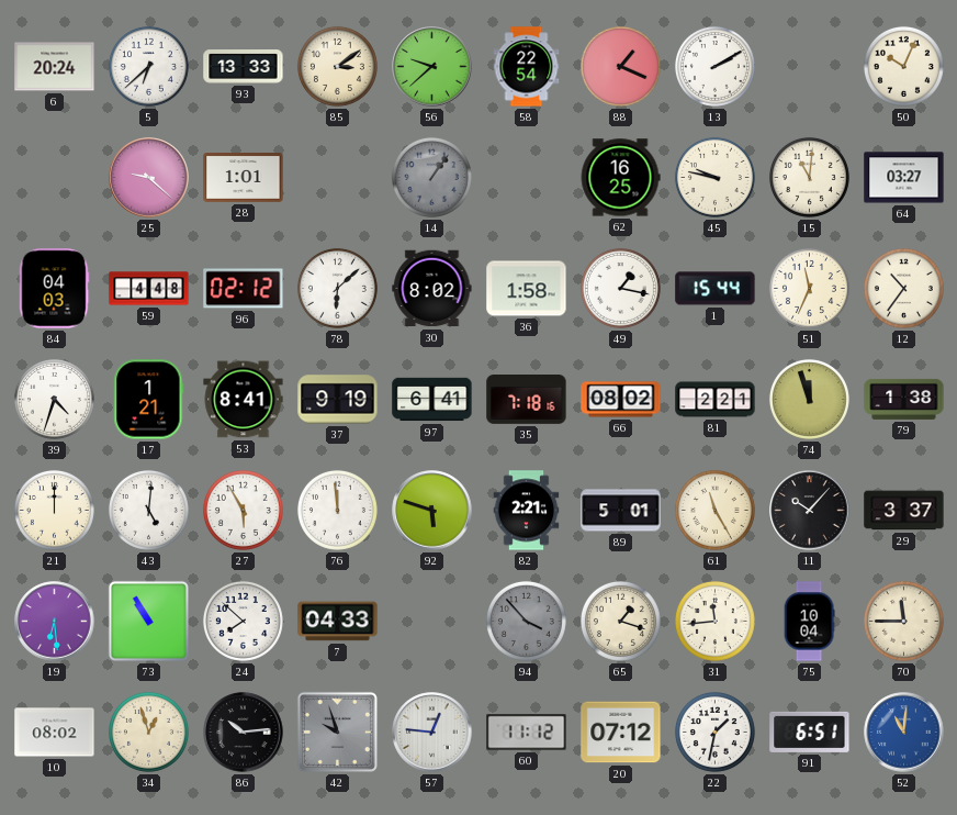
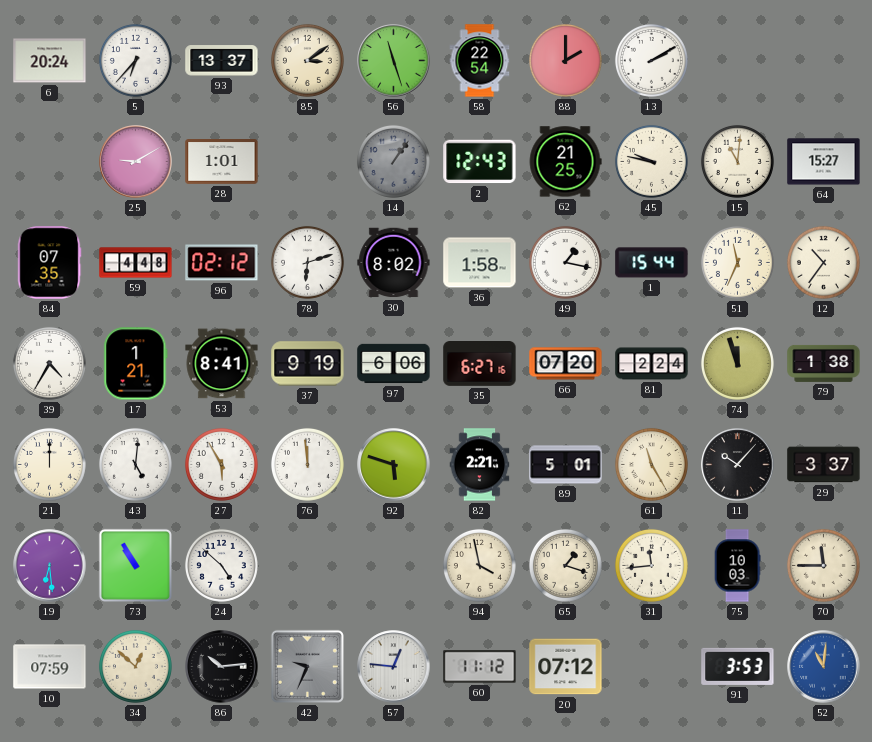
5: 6:38 -> 6:37 (135, 60)
93: 13:33 -> 13:37 (222, 61)
56: 9:38 -> 11:27 (394, 61)
88: 1:19 -> 2:00 (565, 60)
50: 10:04 -> none (903, 66)
25: 9:22 -> 9:10 (136, 162)
2: none -> 12:43 (480, 162)
62: 16:25 -> 21:25 (565, 162)
64: 03:27 -> 15:27 (824, 162)
84: 04:03 -> 07:35 (49, 263)
78: 6:08 -> 6:12 (307, 262)
39: 4:33 -> 4:35 (49, 363)
97: 6:41 -> 6:06 (394, 364)
35: 7:18 -> 6:27 (480, 364)
66: 08:02 -> 07:20 (566, 364)
81: 2:21 -> 2:24 (652, 364)
24: 7:52 -> 4:52 (221, 565)
7: 04:33 -> none (338, 622)
94: 3:53 -> 3:58 (479, 565)
94 dial: grey -> cream (479, 565)
75: 10:04 -> 10:03 (737, 566)
10: 08:02 -> 07:59 (50, 667)
34: 12:57 -> 12:52 (135, 666)
42: 9:57 -> 9:34 (307, 666)
22: 1:32 -> none (714, 732)
91: 6:51 -> 3:53 (738, 666)
